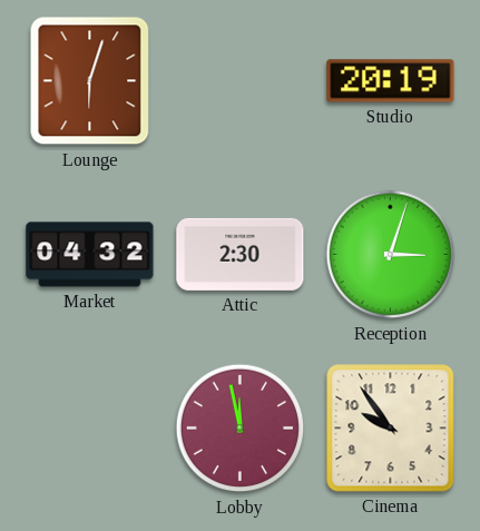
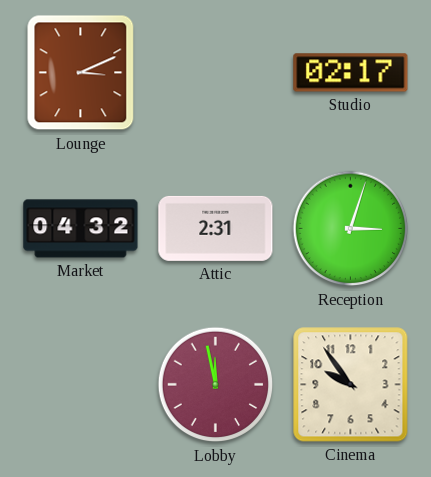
Lounge: 6:03 -> 3:11 (81, 73)
Studio: 20:19 -> 02:17 (351, 73)
Attic: 2:30 -> 2:31 (216, 228)
